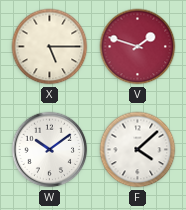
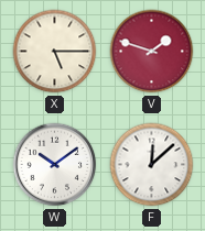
F: 4:08 -> 12:08 (152, 165)
